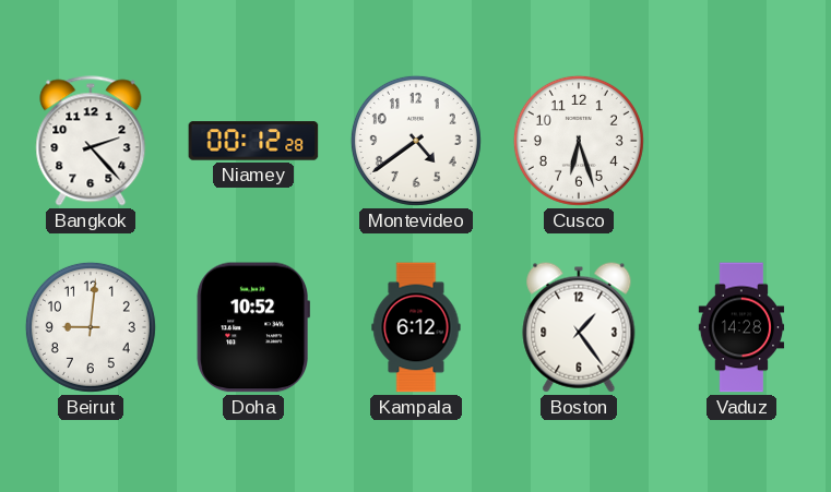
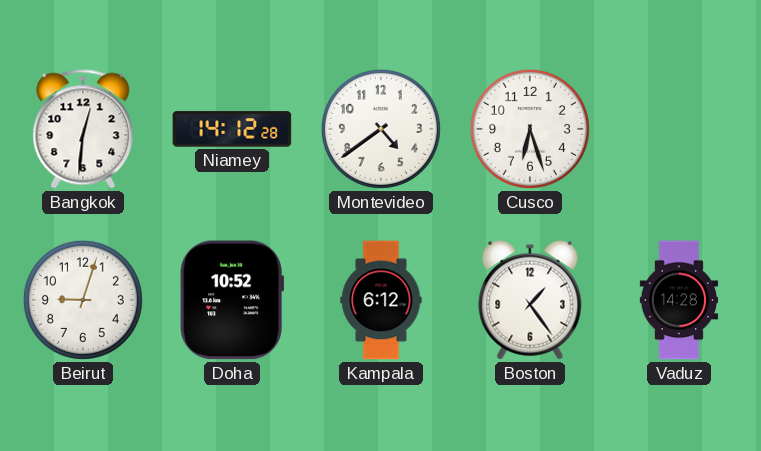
Bangkok: 2:23 -> 12:31 (83, 129)
Niamey: 00:12 -> 14:12 (232, 129)
Beirut: 9:01 -> 9:03 (83, 300)
